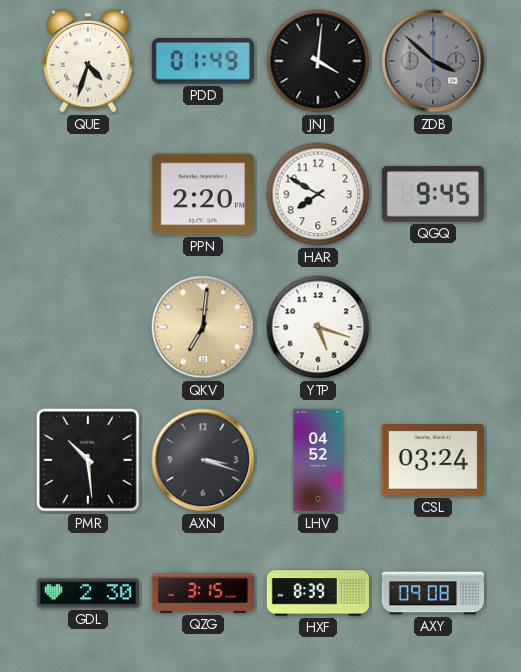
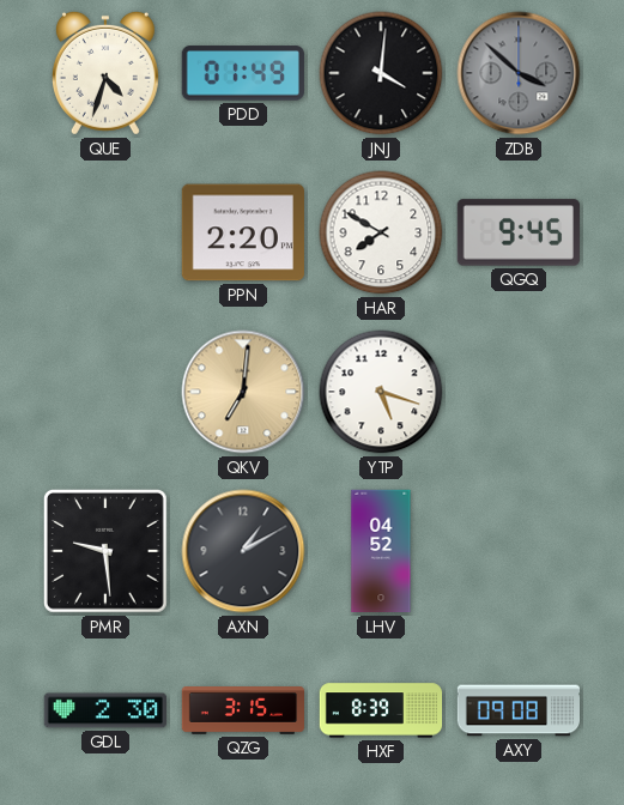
PMR: 10:29 -> 9:29 (105, 551)
AXN: 3:18 -> 1:10 (243, 551)
CSL: 03:24 -> none (433, 460)
